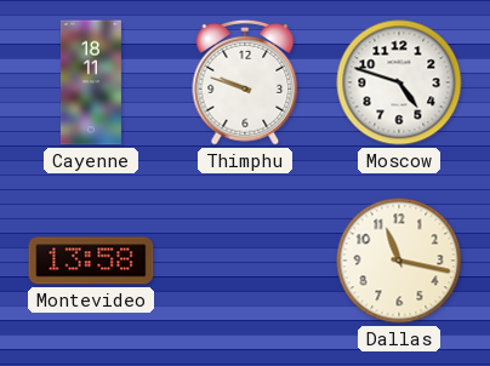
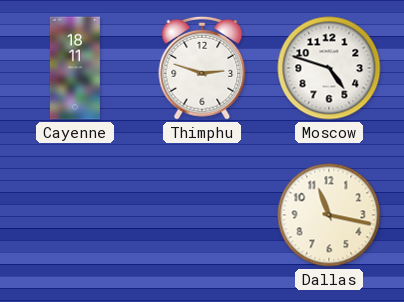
Thimphu: 9:48 -> 2:48 (202, 68)
Montevideo: 13:58 -> none (91, 261)
